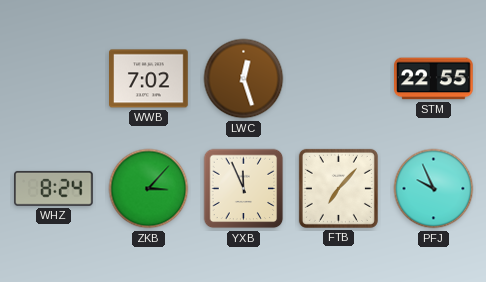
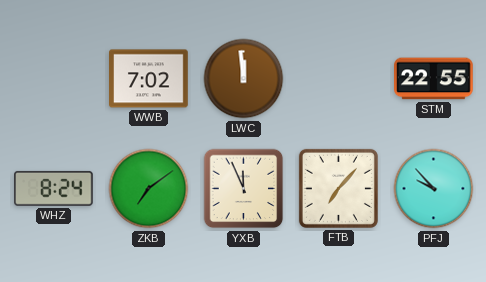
LWC: 12:27 -> 11:59 (244, 79)
ZKB: 3:07 -> 7:09 (149, 189)
PFJ: 9:56 -> 9:53 (434, 189)
